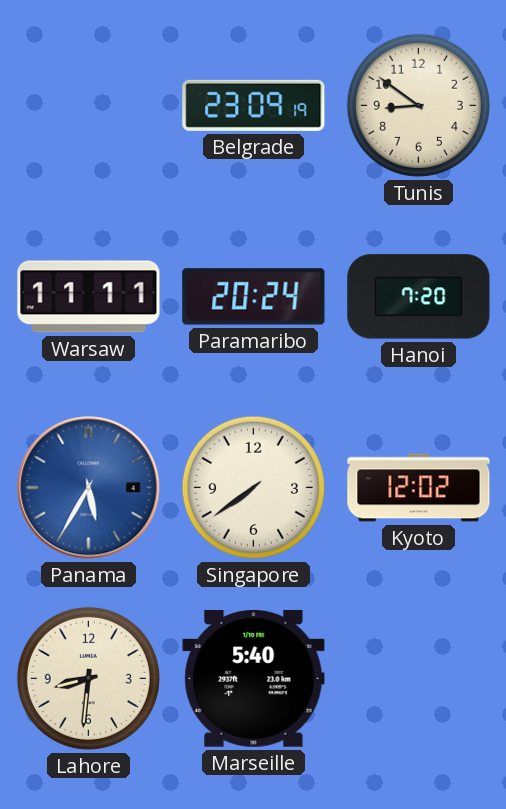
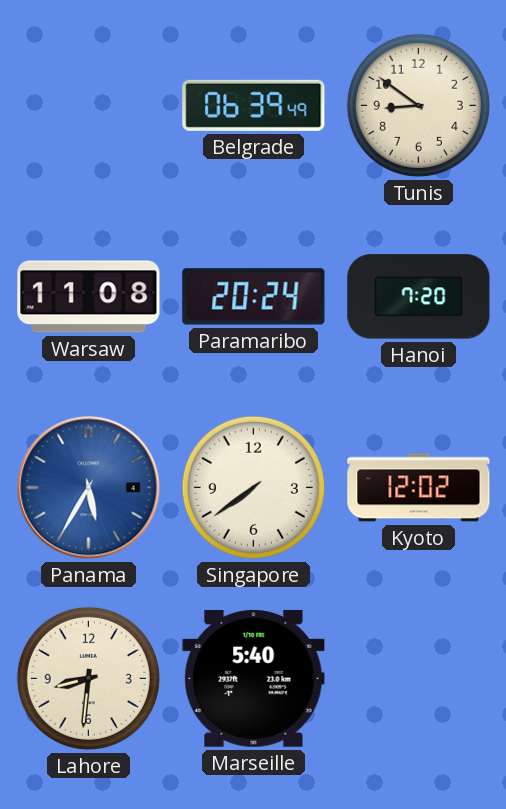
Belgrade: 23:09 -> 06:39 (254, 105)
Warsaw: 11:11 -> 11:08 (89, 297)
